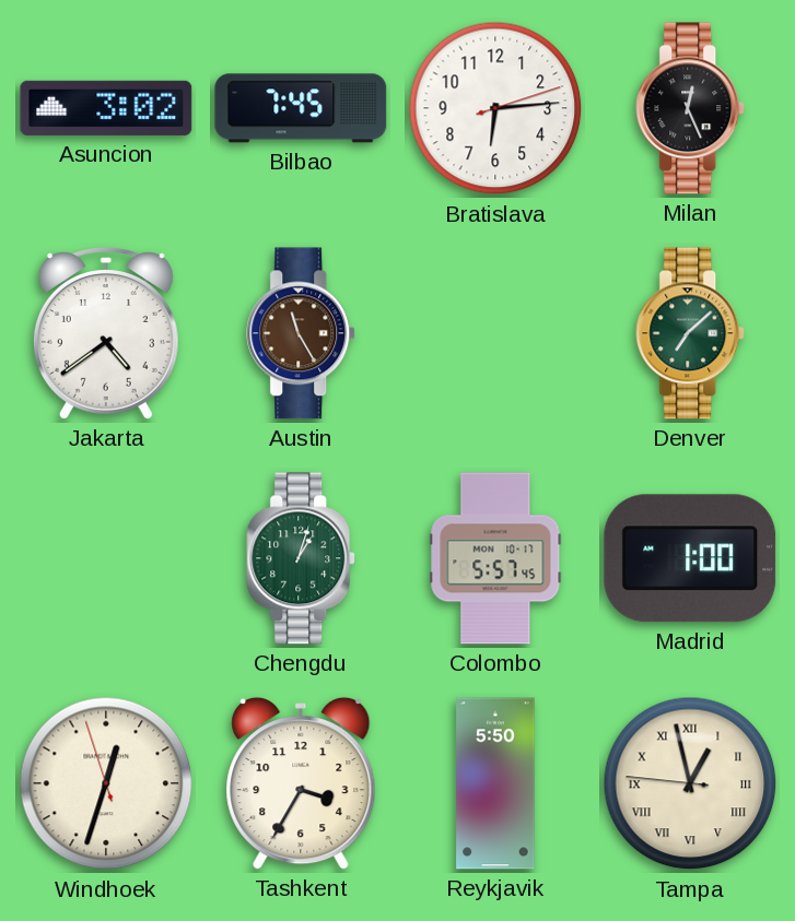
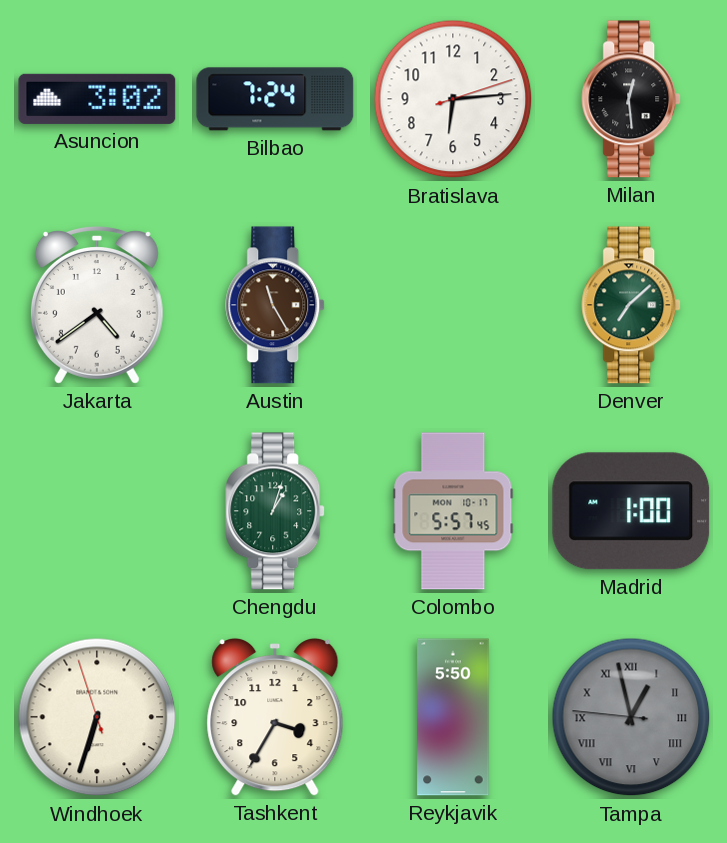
Bilbao: 7:45 -> 7:24 (275, 99)
Milan: 12:26 -> 12:29 (632, 99)
Windhoek: 12:32 -> 6:32 (97, 717)
Tampa dial: cream -> grey (631, 717)
